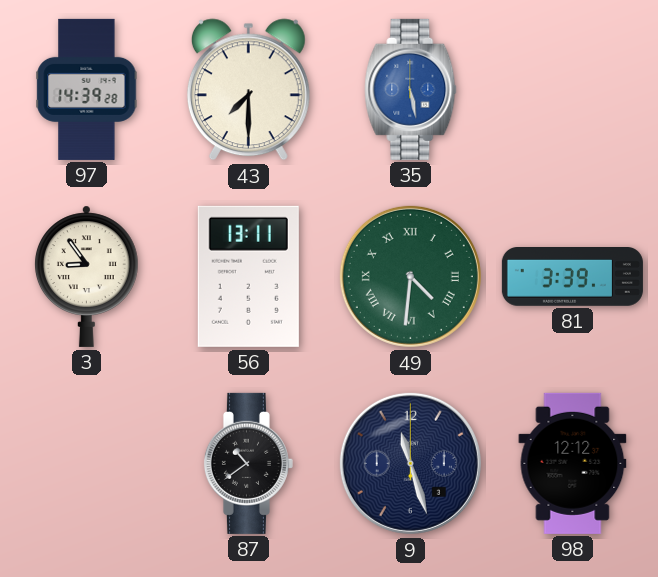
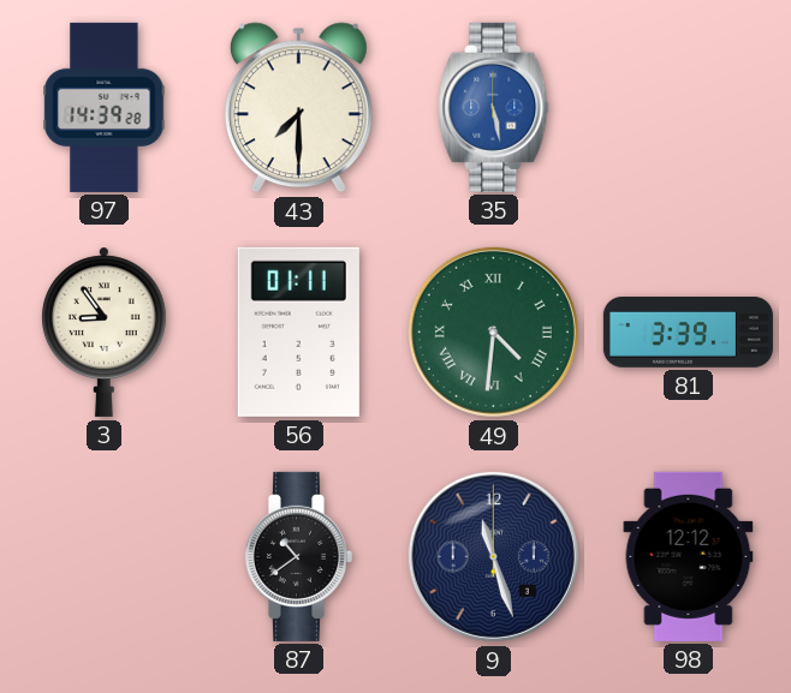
56: 13:11 -> 01:11 (298, 331)
